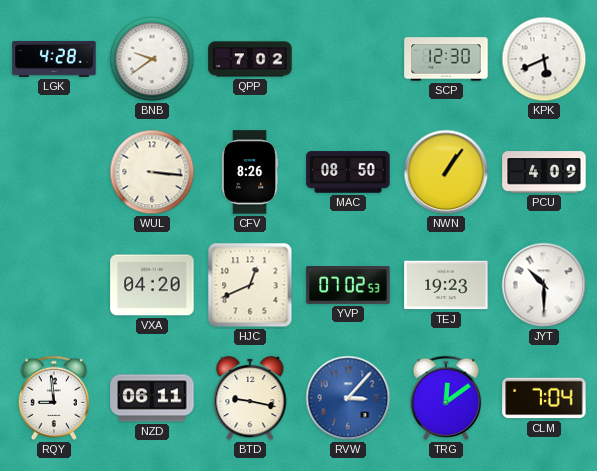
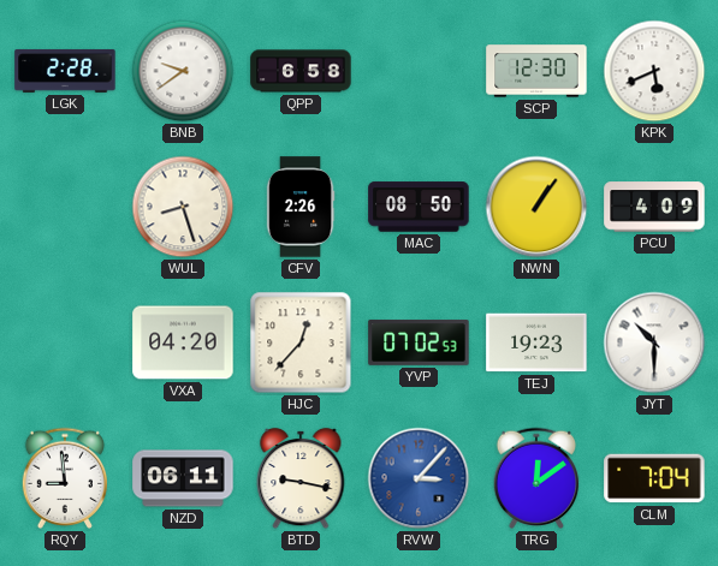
LGK: 4:28 -> 2:28 (65, 71)
QPP: 7:02 -> 6:58 (301, 71)
WUL: 3:16 -> 8:27 (183, 207)
CFV: 8:26 -> 2:26 (301, 207)
HJC: 12:41 -> 12:37 (301, 342)
